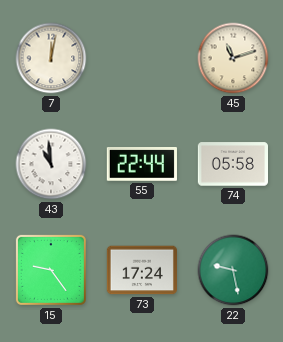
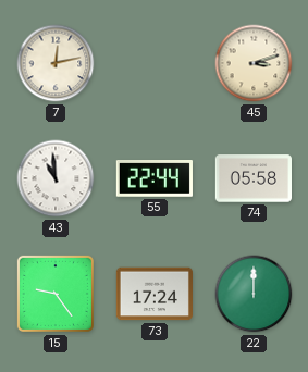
7: 12:02 -> 12:13 (56, 63)
45: 11:12 -> 3:12 (254, 63)
22: 9:28 -> 12:00 (254, 294)
